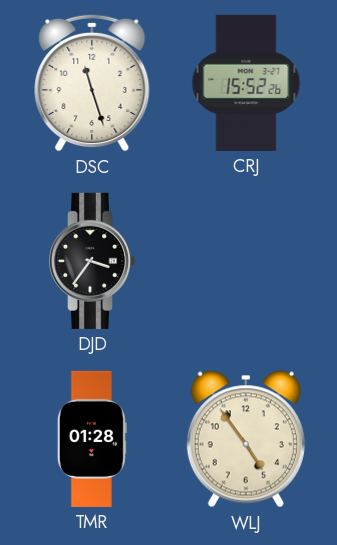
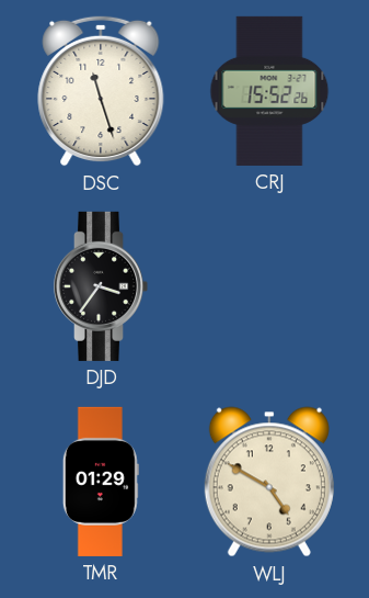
TMR: 01:28 -> 01:29 (101, 482)
WLJ: 4:54 -> 4:50 (269, 482)
